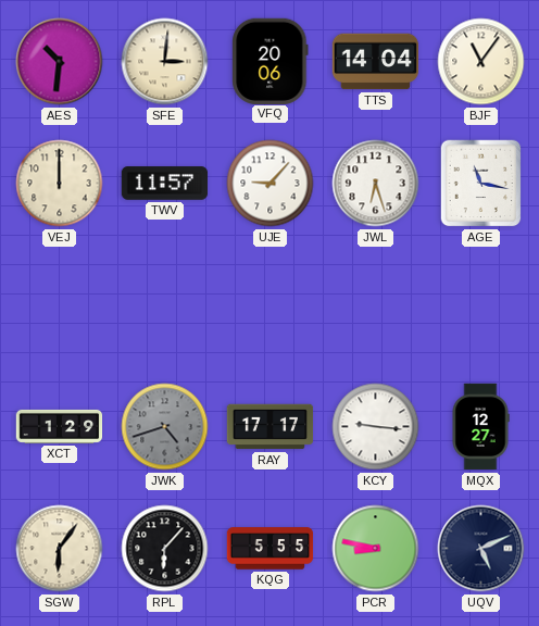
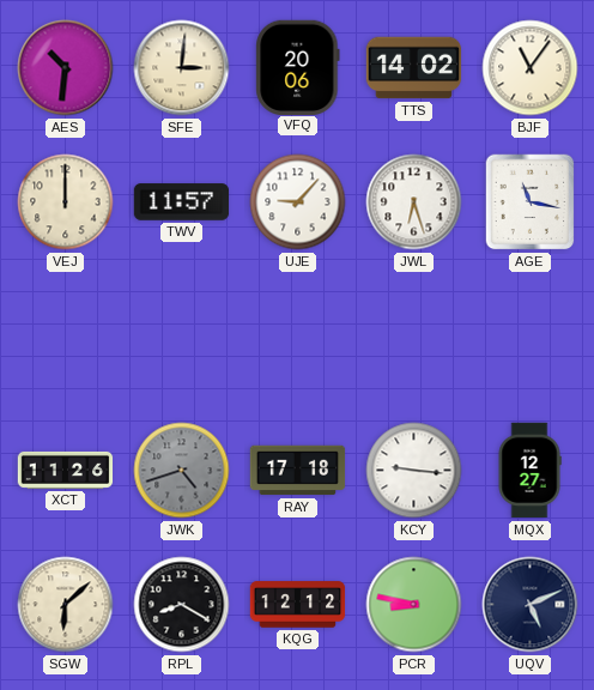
TTS: 14:04 -> 14:02 (414, 68)
XCT: 1:29 -> 11:26 (66, 470)
RAY: 17:17 -> 17:18 (298, 471)
SGW: 6:06 -> 6:08 (66, 605)
RPL: 6:07 -> 8:20 (182, 605)
KQG: 5:55 -> 12:12 (298, 605)
